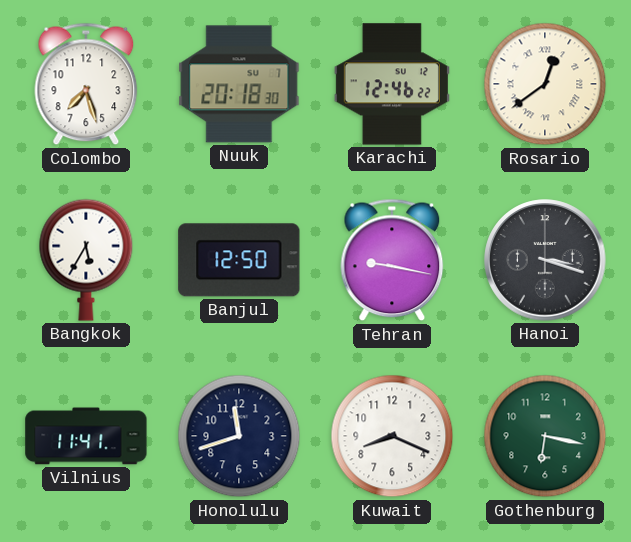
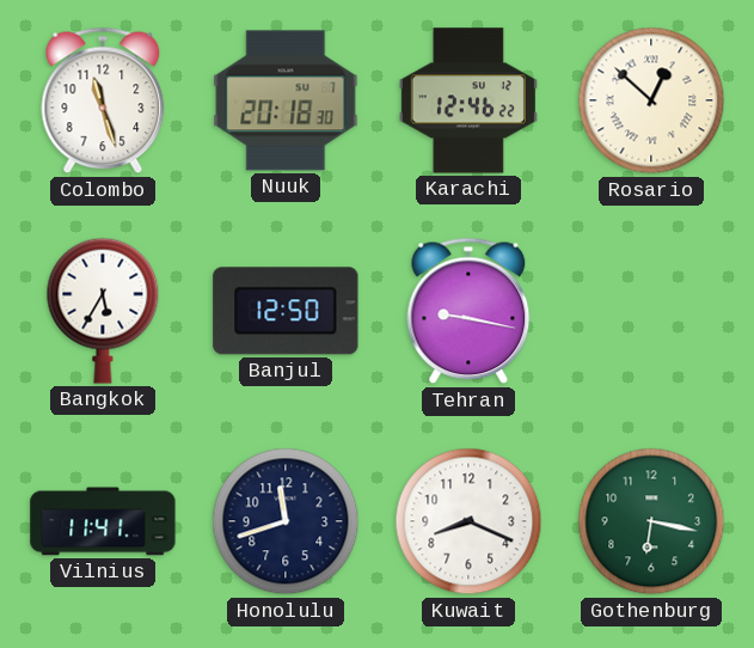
Colombo: 7:27 -> 11:27 (103, 100)
Rosario: 12:39 -> 12:52 (651, 100)
Hanoi: 3:18 -> none (545, 260)
